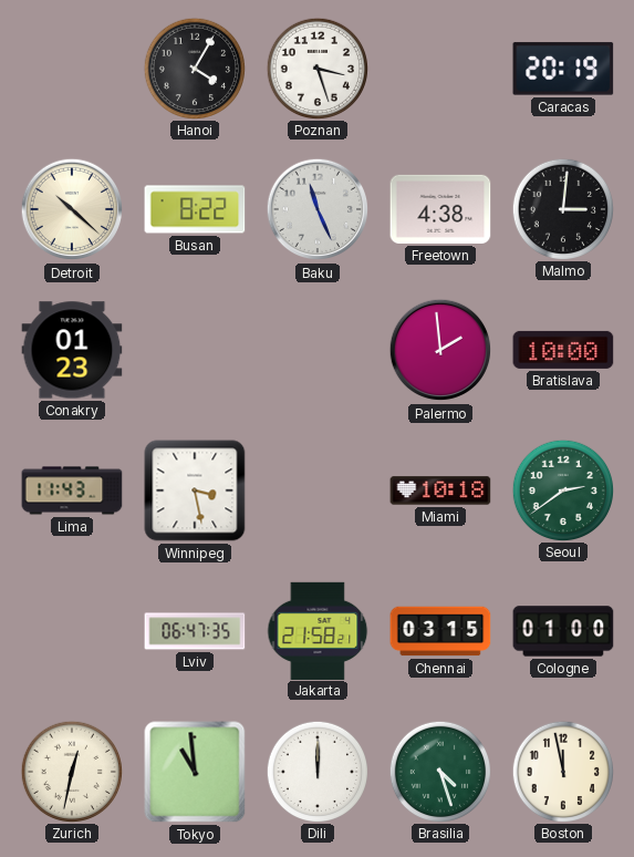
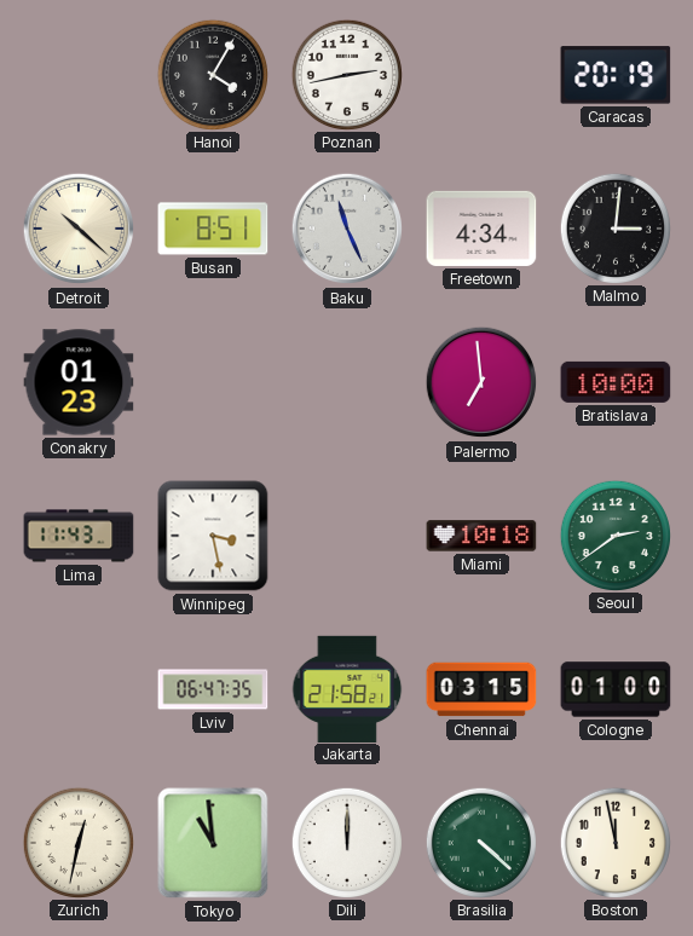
Poznan: 3:27 -> 2:43 (346, 74)
Busan: 8:22 -> 8:51 (213, 229)
Freetown: 4:38 -> 4:34 (481, 229)
Palermo: 1:59 -> 6:59 (481, 382)
Brasilia: 4:27 -> 4:22 (480, 842)
